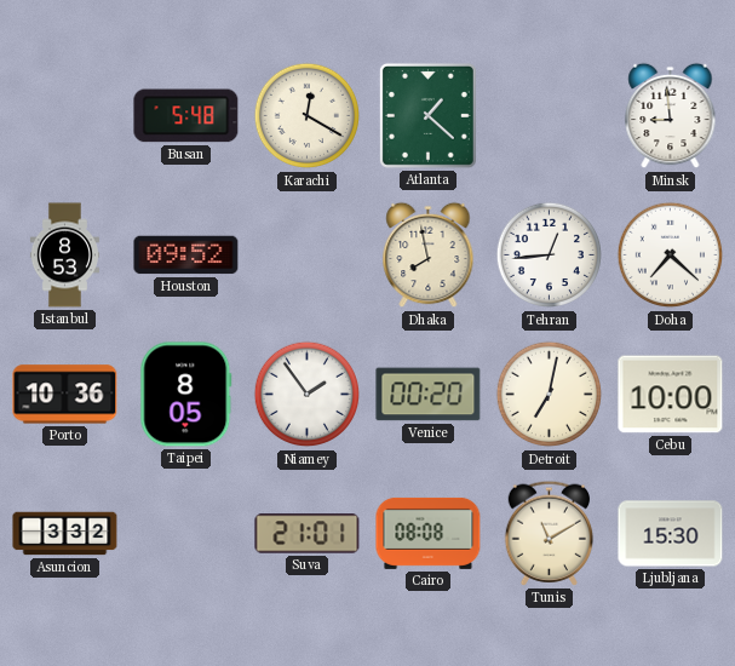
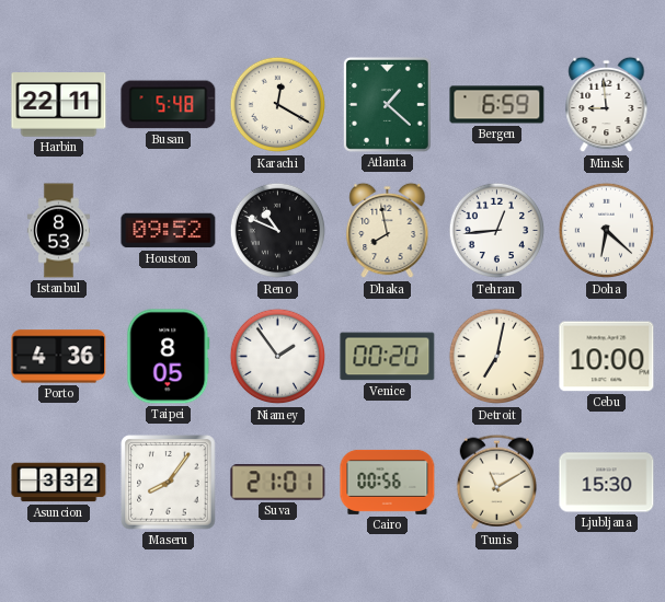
Harbin: none -> 22:11 (59, 105)
Bergen: none -> 6:59 (497, 105)
Reno: none -> 10:49 (278, 231)
Doha: 7:22 -> 6:22 (607, 231)
Porto: 10:36 -> 4:36 (59, 357)
Maseru: none -> 8:06 (169, 483)
Cairo: 08:08 -> 00:56 (388, 482)
